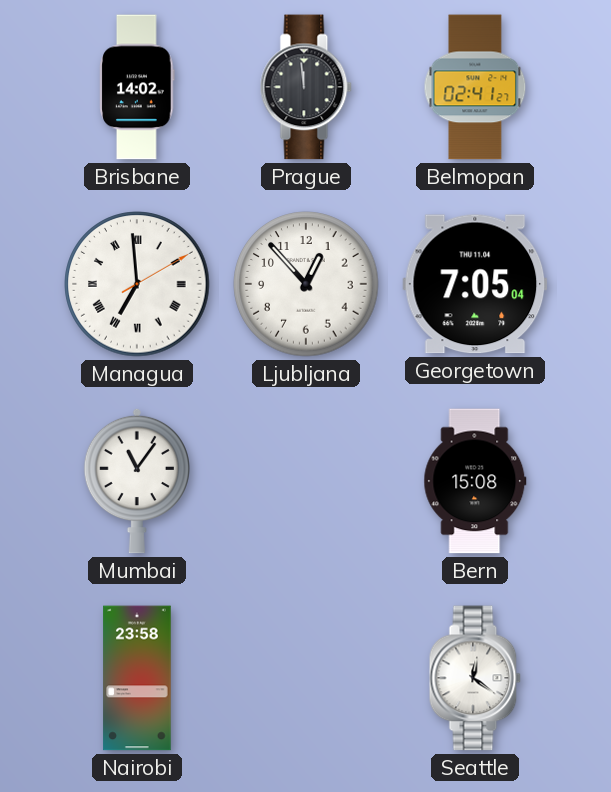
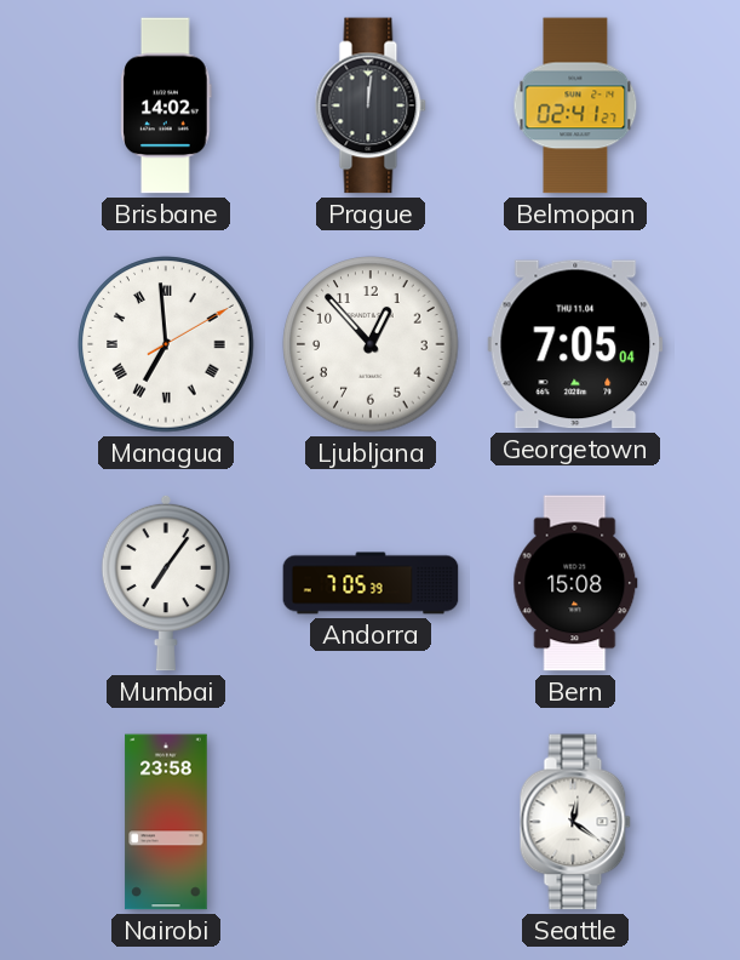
Prague: 11:59 -> 12:01 (371, 105)
Mumbai: 11:06 -> 7:06 (166, 583)
Andorra: none -> 7:05 (371, 583)
